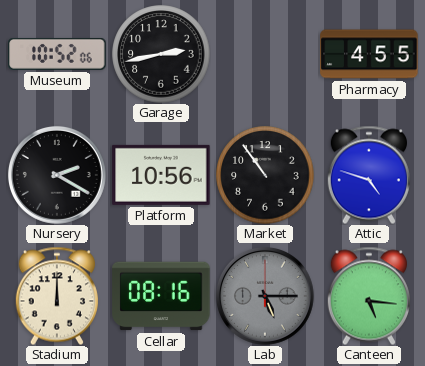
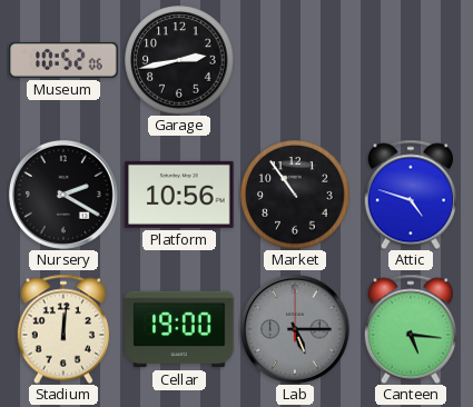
Pharmacy: 4:55 -> none (369, 54)
Stadium: 12:00 -> 12:01 (63, 329)
Cellar: 08:16 -> 19:00 (179, 329)
